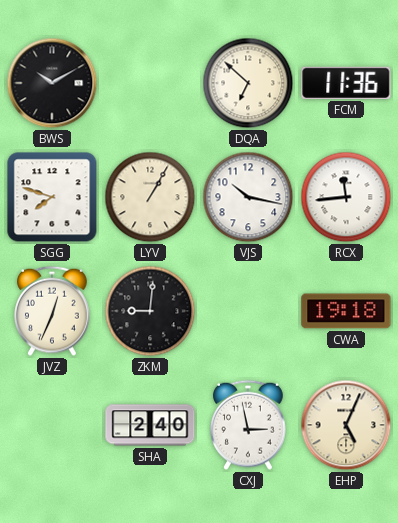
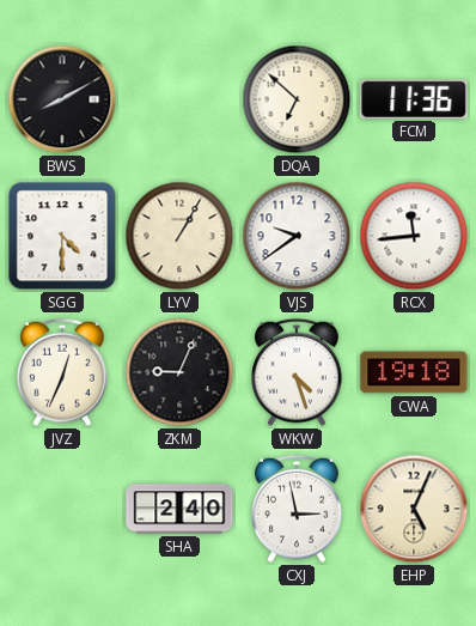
BWS: 10:10 -> 8:10 (62, 99)
SGG: 7:48 -> 4:30 (62, 236)
VJS: 10:17 -> 9:39 (297, 236)
ZKM: 9:01 -> 9:04 (179, 372)
WKW: none -> 4:27 (298, 372)
